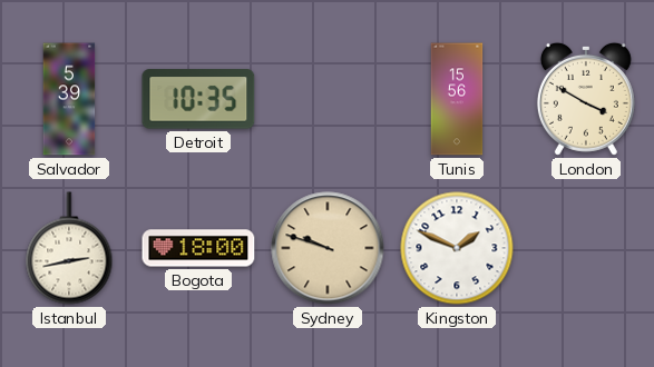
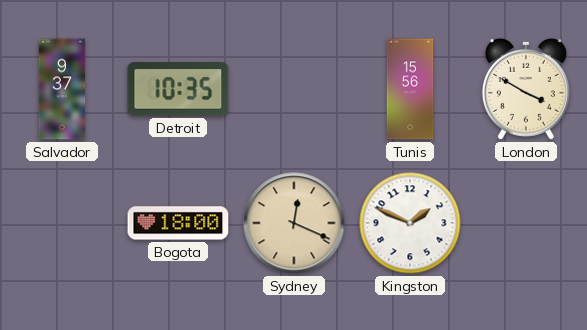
Salvador: 5:39 -> 9:37 (62, 89)
Istanbul: 2:43 -> none (69, 248)
Sydney: 9:48 -> 12:19 (294, 223)
